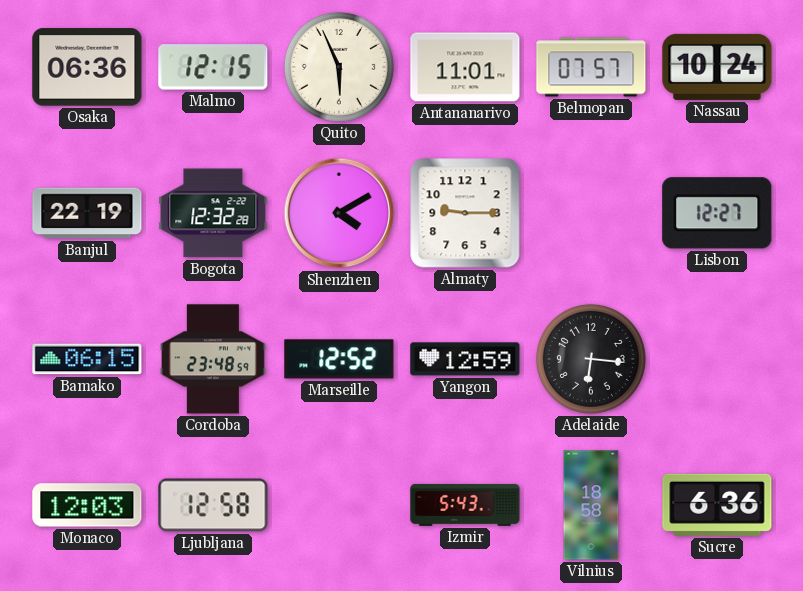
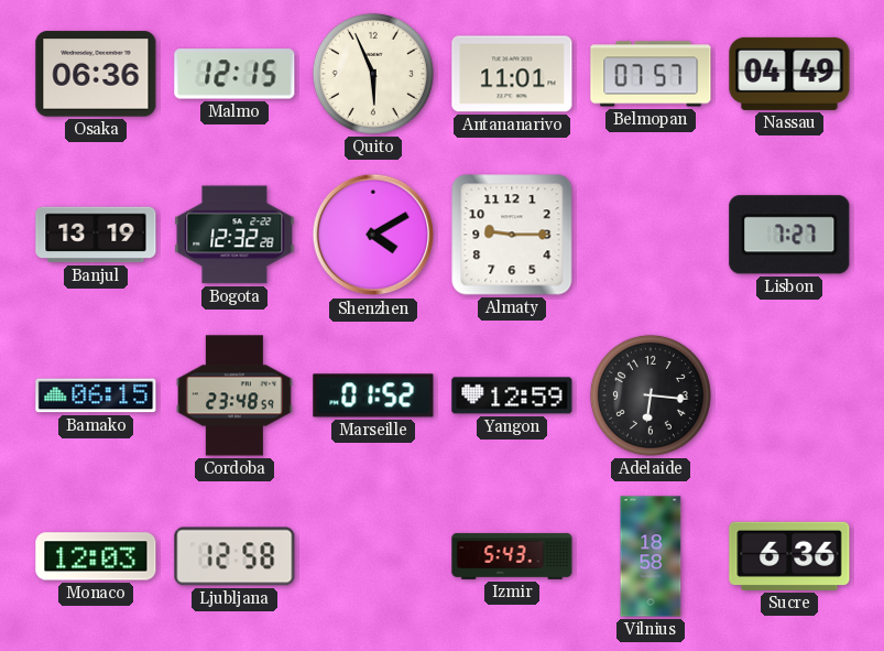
Nassau: 10:24 -> 04:49 (789, 74)
Banjul: 22:19 -> 13:19 (96, 235)
Lisbon: 12:27 -> 7:27 (789, 235)
Marseille: 12:52 -> 01:52 (373, 395)
